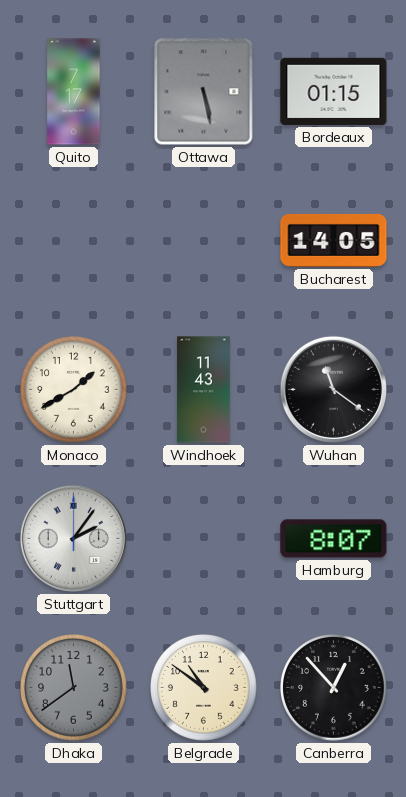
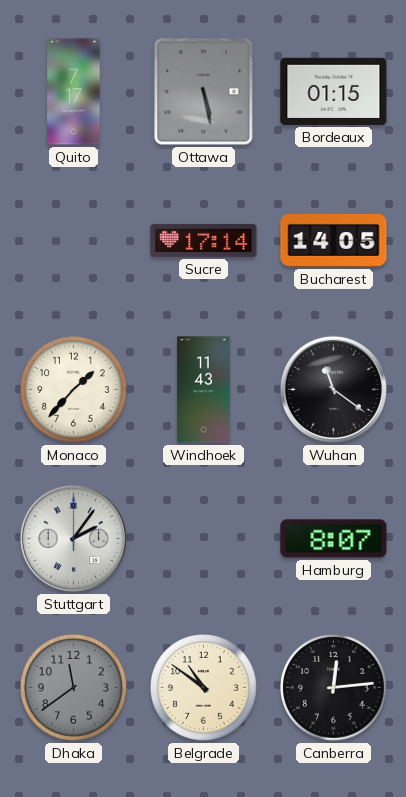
Sucre: none -> 17:14 (204, 240)
Monaco: 1:40 -> 1:37 (74, 390)
Canberra: 12:53 -> 12:14 (334, 688)
